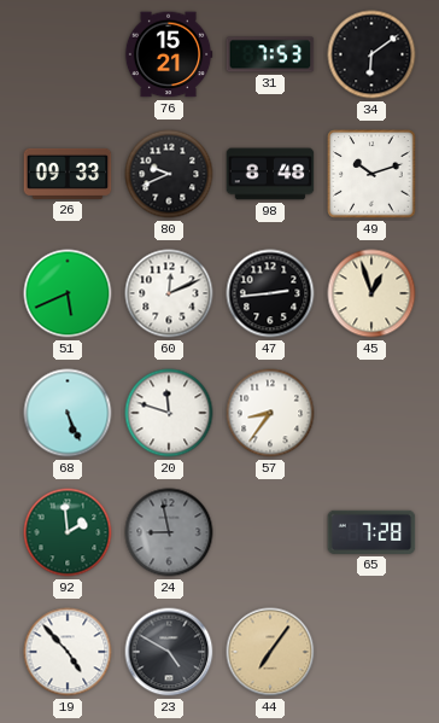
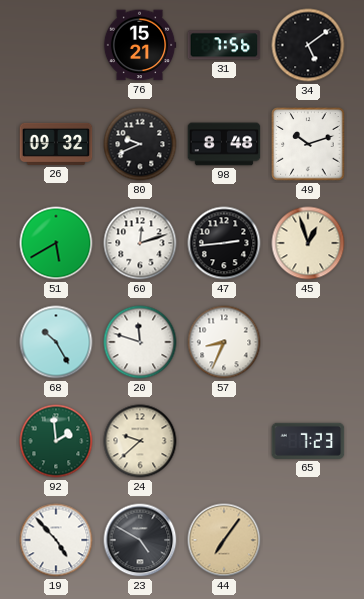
31: 7:53 -> 7:56 (224, 45)
34: 6:09 -> 5:09 (308, 45)
26: 09:33 -> 09:32 (56, 144)
51: 5:41 -> 5:40 (56, 243)
60: 12:11 -> 12:12 (140, 243)
68: 5:26 -> 10:25 (56, 342)
57: 8:36 -> 8:34 (224, 342)
24: 8:58 -> 9:38 (140, 441)
24 dial: grey -> cream (140, 441)
65: 7:28 -> 7:23 (308, 441)
